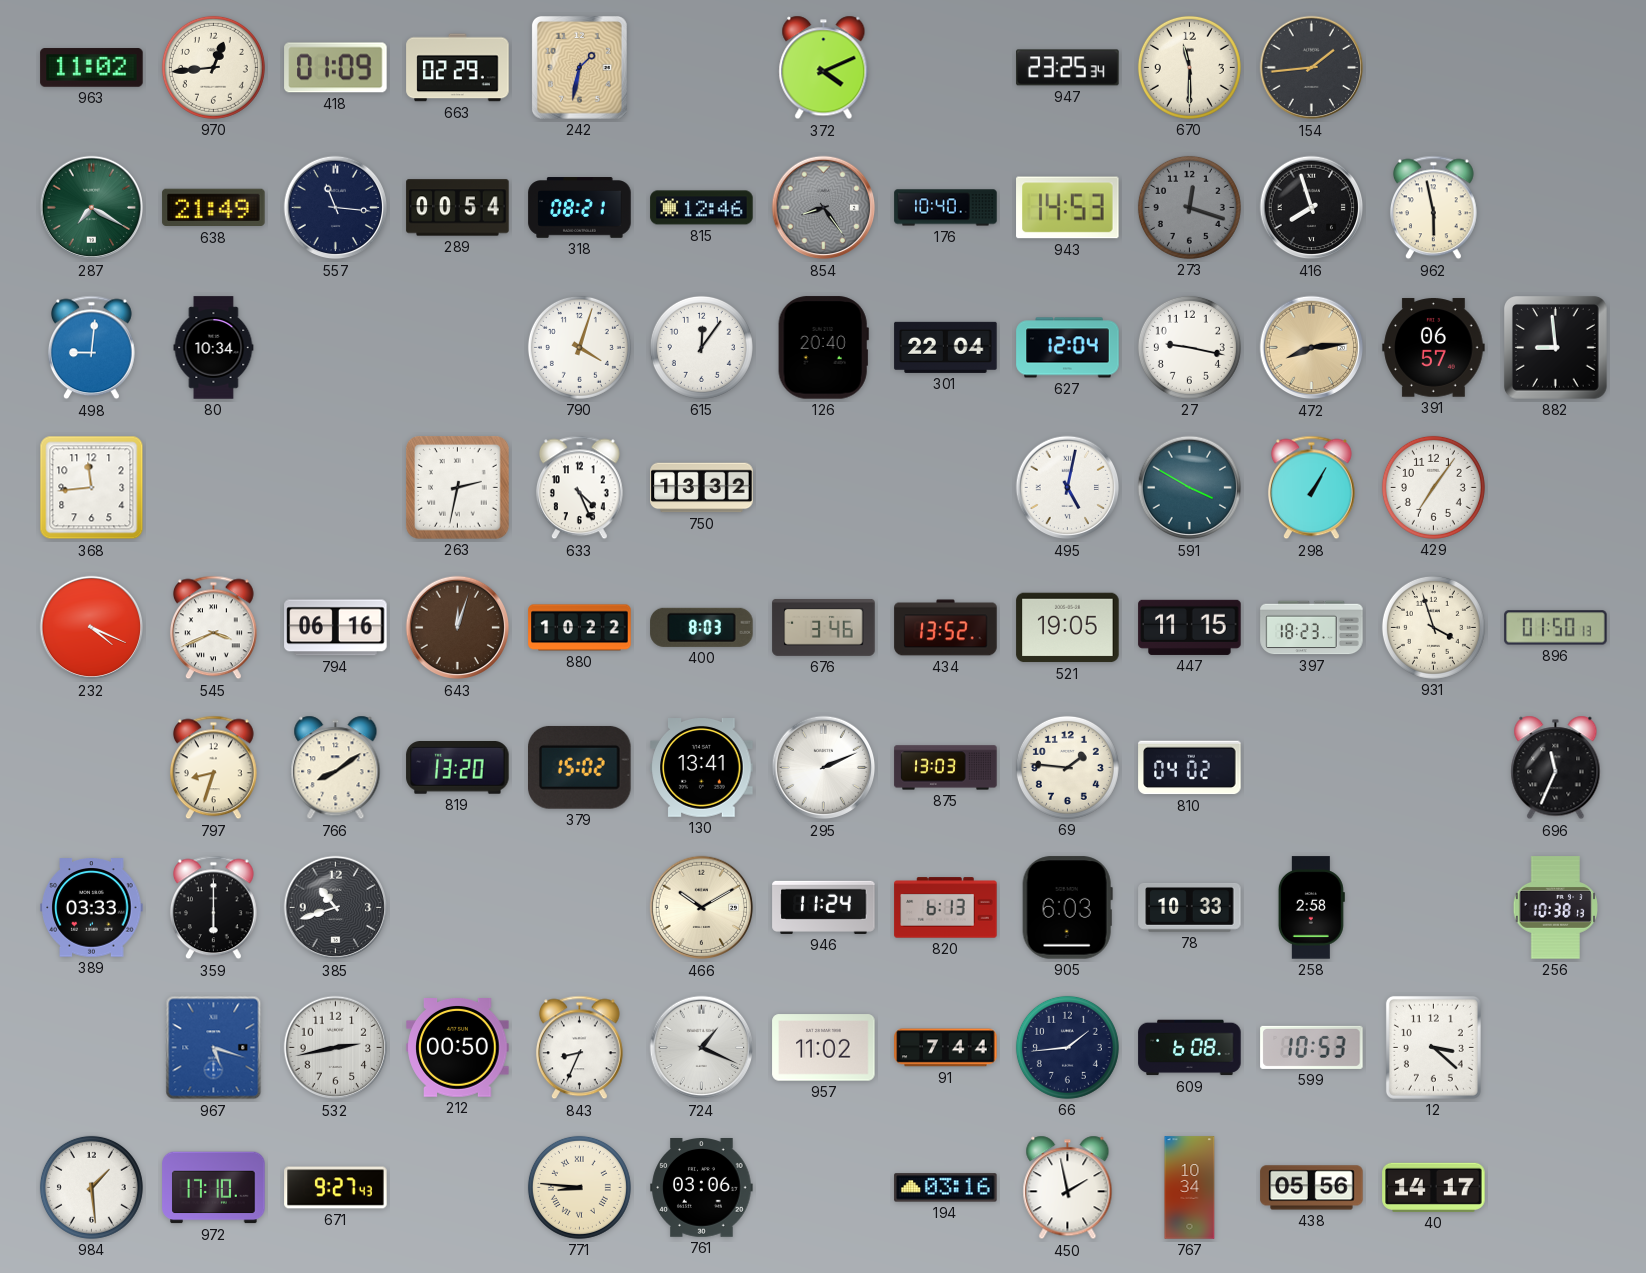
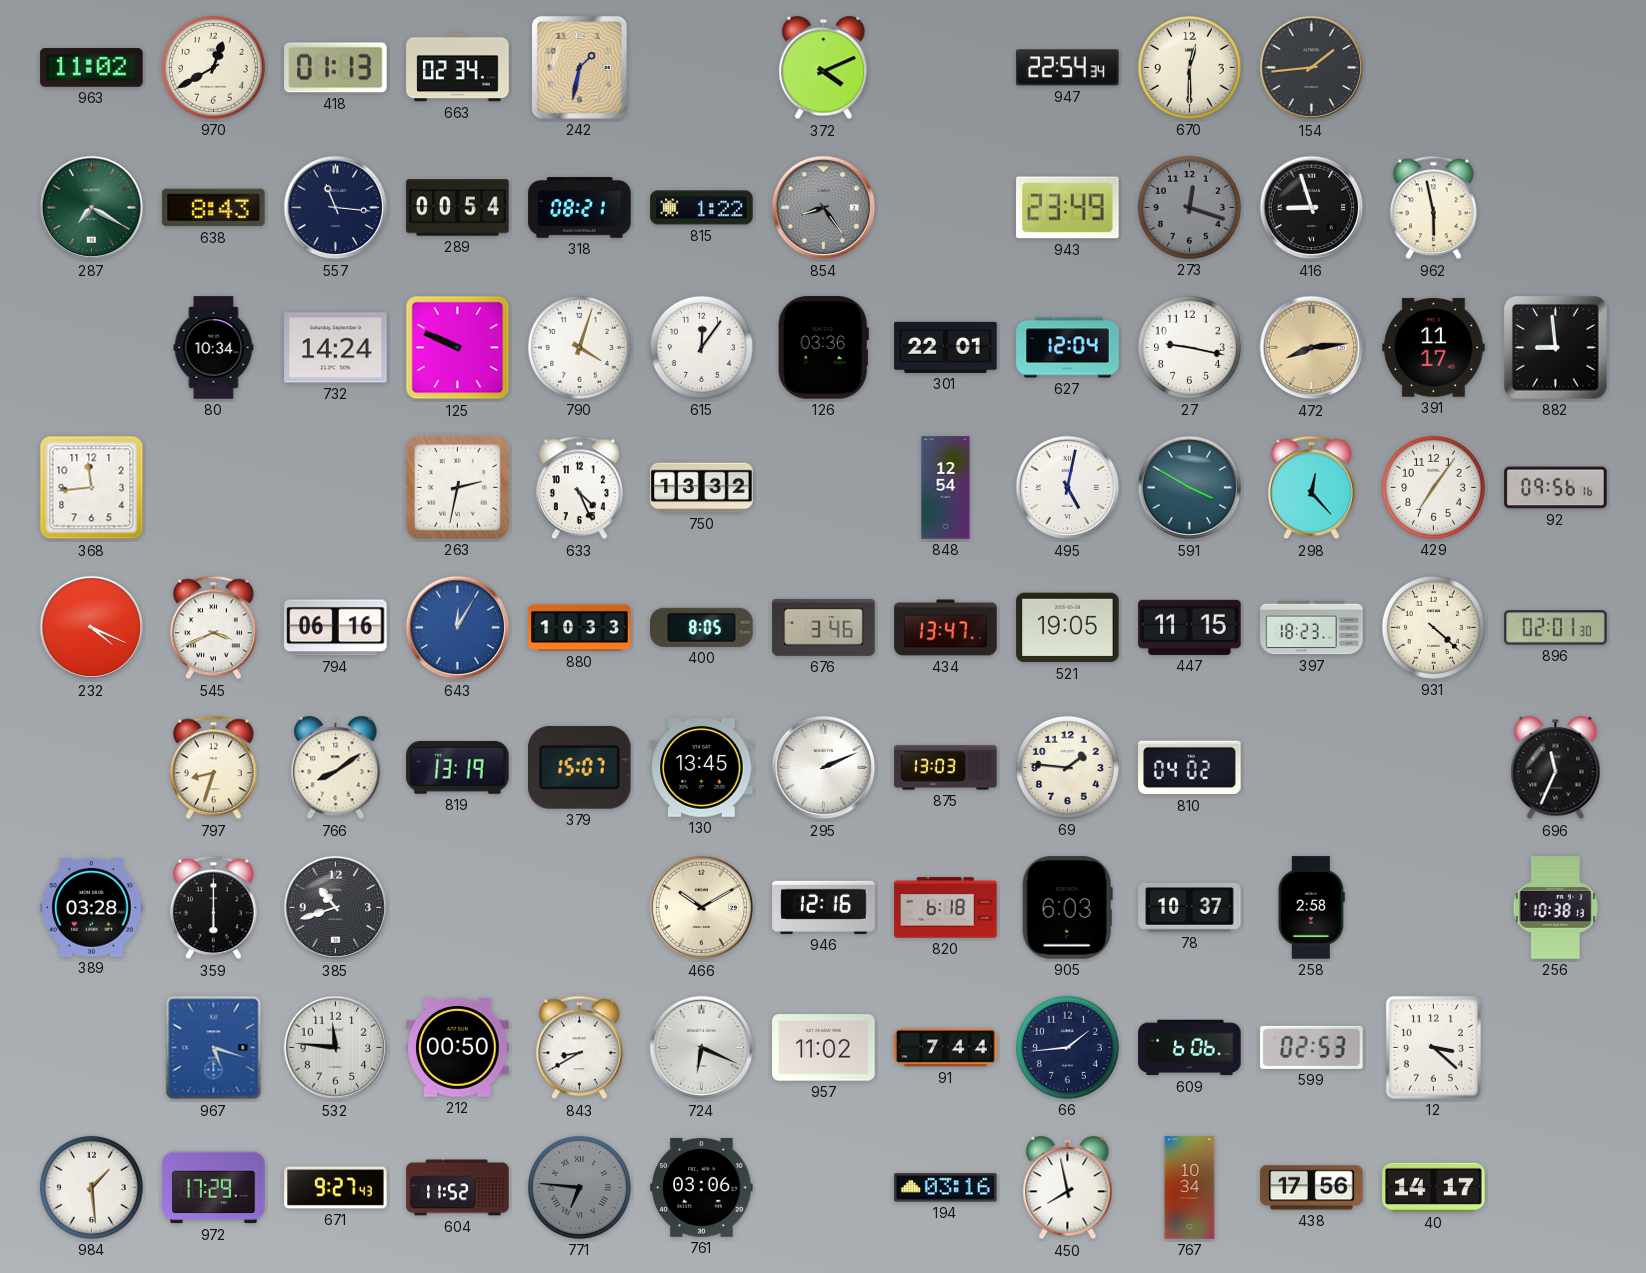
970: 12:44 -> 12:40 (213, 67)
418: 01:09 -> 01:13 (336, 68)
663: 02:29 -> 02:34 (458, 68)
947: 23:25 -> 22:54 (1068, 68)
670: 11:30 -> 12:30 (1189, 67)
638: 21:49 -> 8:43 (214, 208)
815: 12:46 -> 1:22 (702, 208)
176: 10:40 -> none (946, 208)
943: 14:53 -> 23:49 (1068, 208)
416: 7:57 -> 8:57 (1312, 208)
498: 9:01 -> none (92, 348)
732: none -> 14:24 (336, 348)
125: none -> 9:49 (458, 348)
126: 20:40 -> 03:36 (823, 348)
301: 22:04 -> 22:01 (946, 347)
391: 06:57 -> 11:17 (1434, 348)
848: none -> 12:54 (946, 488)
298: 1:05 -> 12:23 (1312, 488)
92: none -> 09:56 (1556, 488)
643: 12:03 -> 12:05 (458, 628)
643 dial: brown -> blue (458, 628)
880: 10:22 -> 10:33 (580, 628)
400: 8:03 -> 8:05 (702, 627)
434: 13:52 -> 13:47 (946, 628)
931: 3:57 -> 4:22 (1433, 627)
896: 01:50 -> 02:01 (1556, 628)
819: 13:20 -> 13:19 (458, 768)
379: 15:02 -> 15:07 (580, 767)
130: 13:41 -> 13:45 (702, 768)
389: 03:33 -> 03:28 (92, 908)
946: 11:24 -> 12:16 (824, 907)
820: 6:13 -> 6:18 (946, 908)
78: 10:33 -> 10:37 (1190, 907)
532: 2:43 -> 11:46 (336, 1048)
843: 8:34 -> 8:40 (580, 1048)
724: 1:19 -> 6:19 (702, 1048)
609: 6:08 -> 6:06 (1190, 1048)
599: 10:53 -> 02:53 (1312, 1047)
972: 17:10 -> 17:29 (214, 1188)
604: none -> 11:52 (458, 1188)
771: 8:46 -> 6:46 (579, 1187)
771 dial: cream -> grey (579, 1187)
450: 1:58 -> 7:58 (1068, 1188)
438: 05:56 -> 17:56 (1312, 1188)
